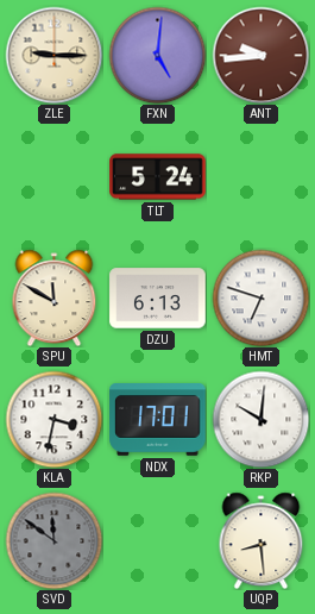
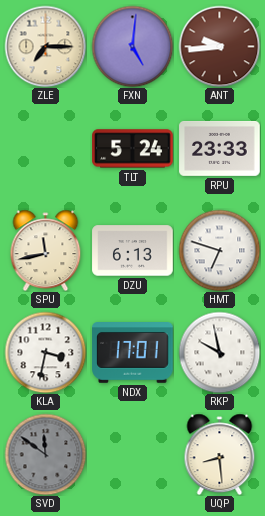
ZLE: 9:15 -> 7:15 (45, 46)
RPU: none -> 23:33 (220, 148)
SPU: 11:50 -> 11:43 (46, 250)
RKP: 10:01 -> 9:58 (219, 352)
